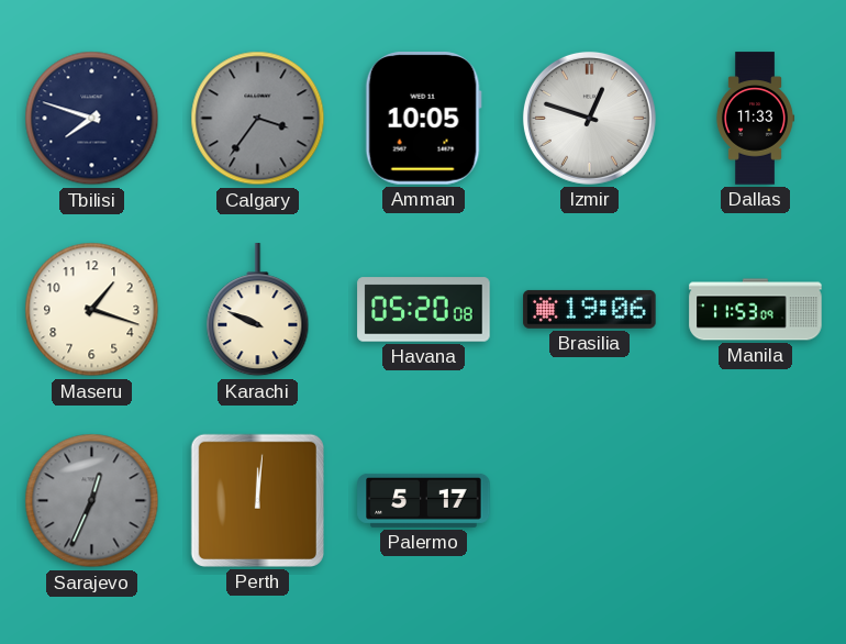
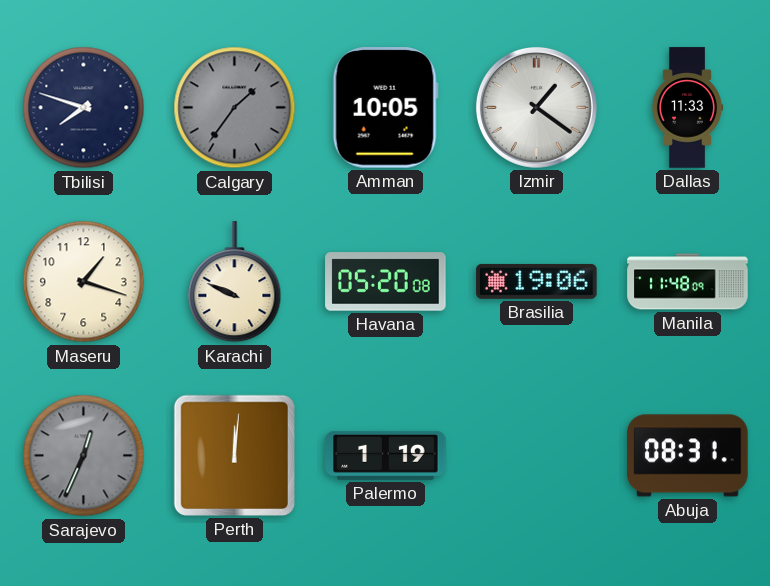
Calgary: 3:36 -> 1:36 (235, 108)
Izmir: 12:48 -> 1:21 (536, 107)
Manila: 11:53 -> 11:48 (688, 282)
Palermo: 5:17 -> 1:19 (386, 455)
Abuja: none -> 08:31 (688, 456)
